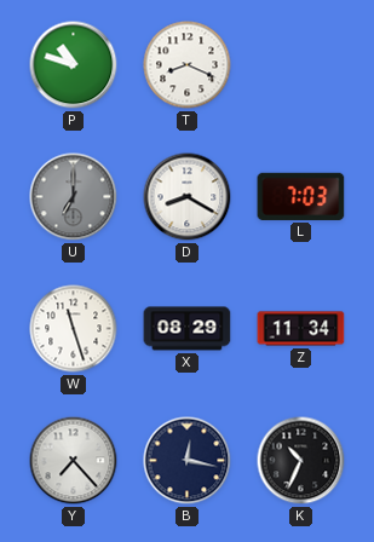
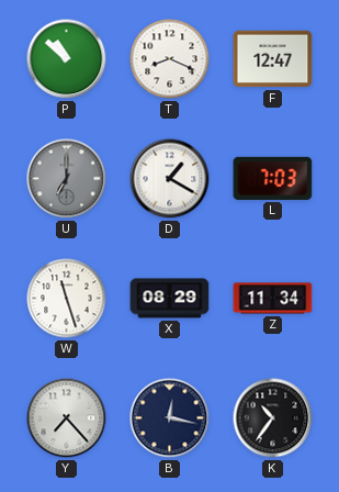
P: 10:48 -> 10:52 (67, 59)
F: none -> 12:47 (273, 59)
D: 8:20 -> 1:20 (170, 179)
K: 10:34 -> 10:36 (273, 418)
